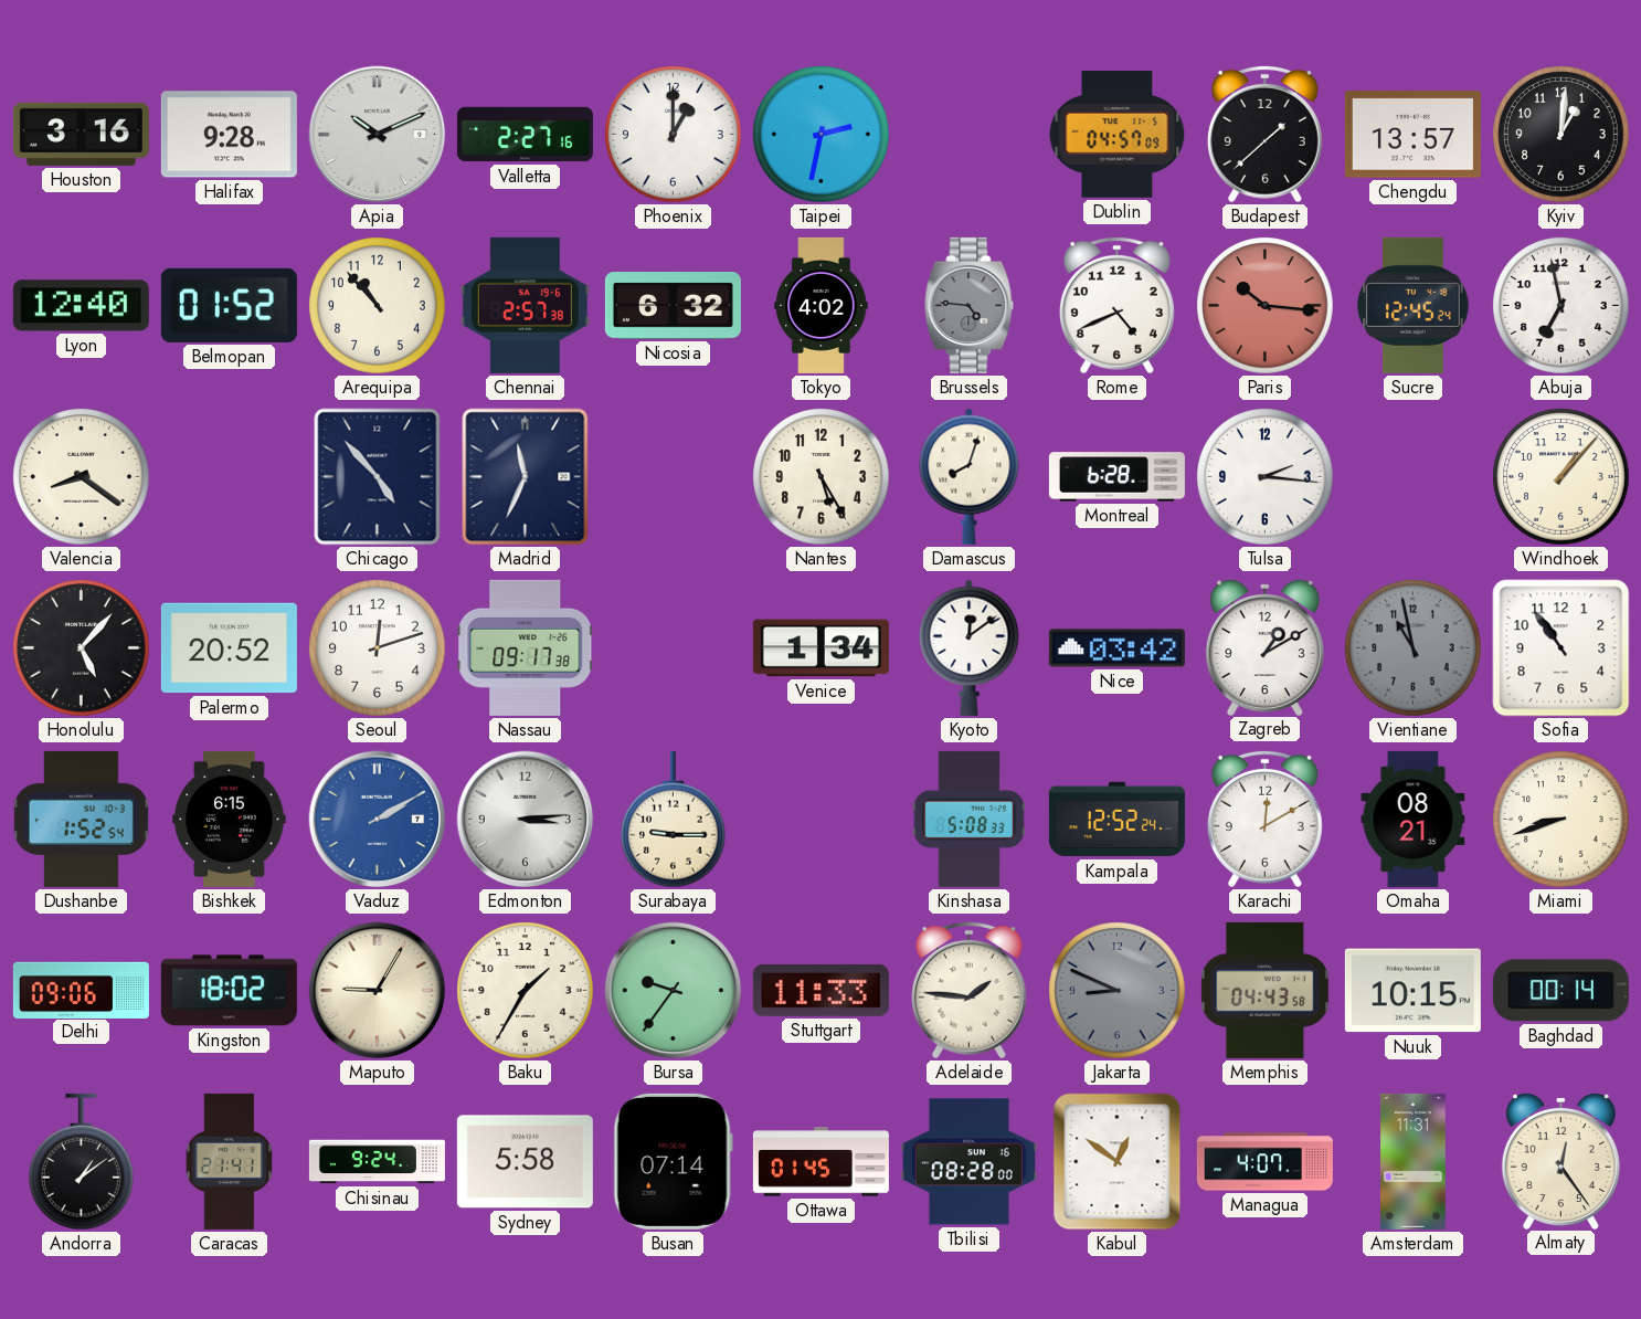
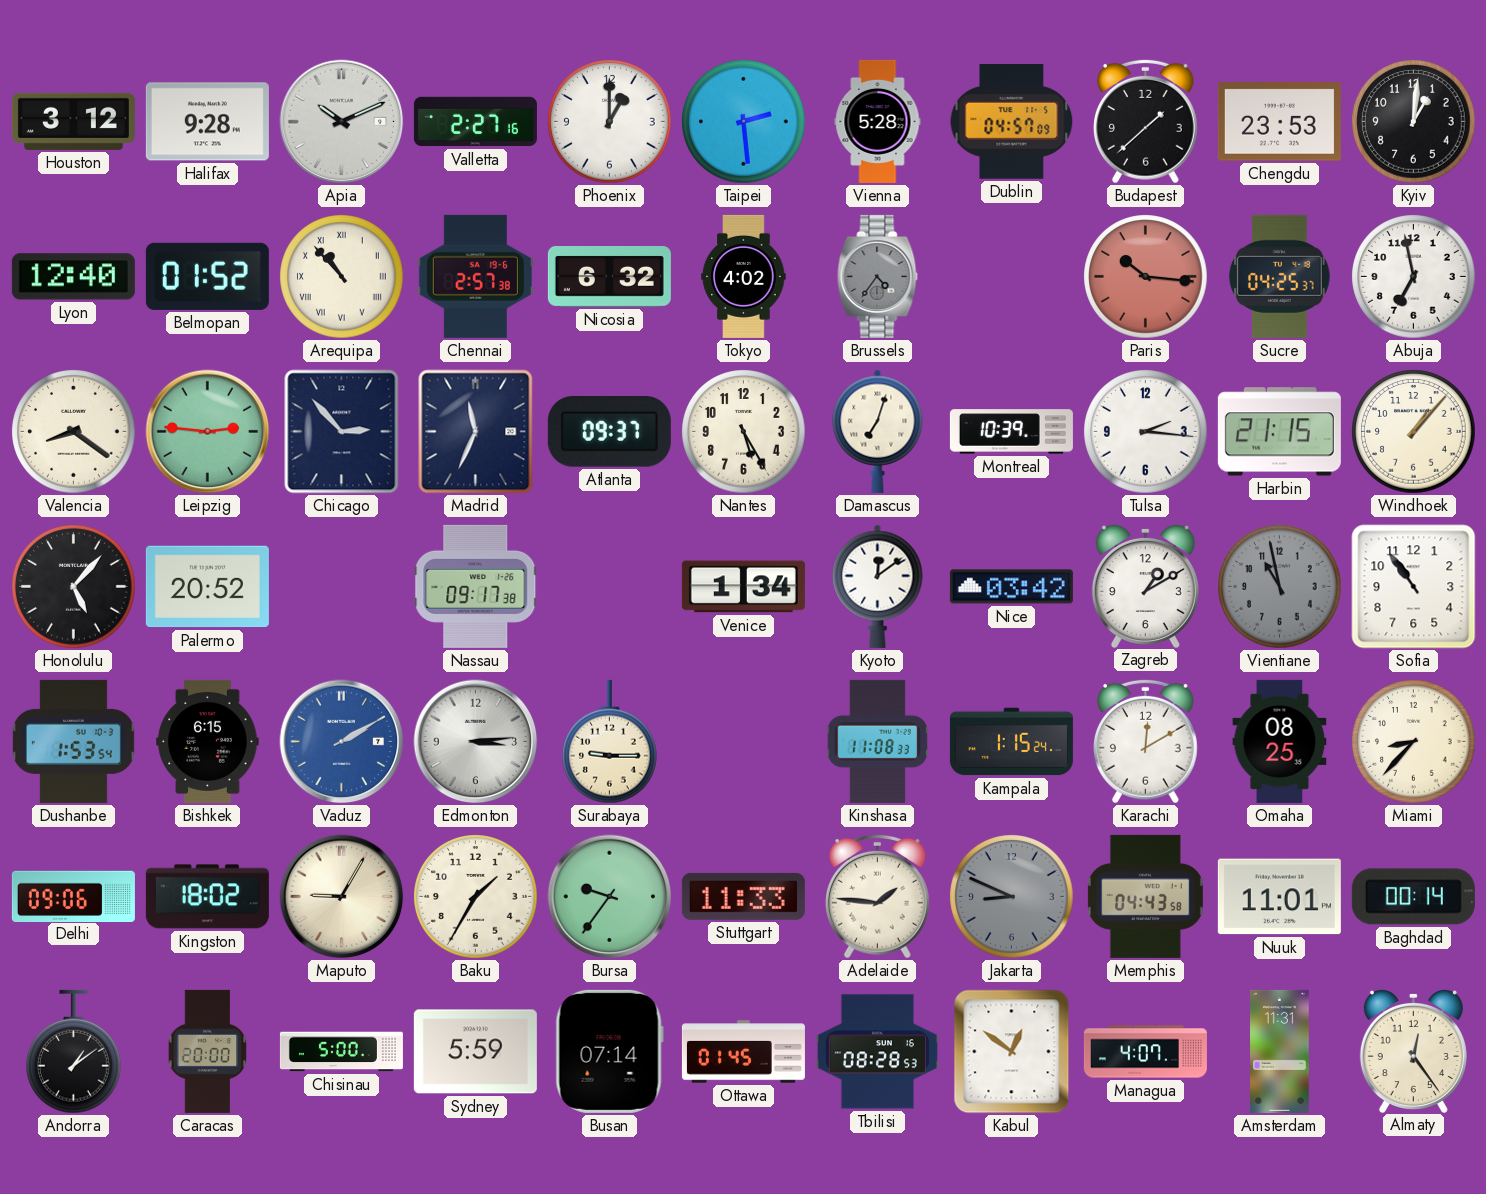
Houston: 3:16 -> 3:12 (73, 121)
Taipei: 2:32 -> 2:29 (744, 122)
Vienna: none -> 5:28 (878, 121)
Chengdu: 13:57 -> 23:53 (1279, 122)
Arequipa numerals: Arabic -> Roman (342, 277)
Brussels: 4:46 -> 4:36 (878, 276)
Rome: 4:41 -> none (1116, 305)
Sucre: 12:45 -> 04:25 (1280, 276)
Leipzig: none -> 2:46 (208, 432)
Chicago: 4:53 -> 2:53 (342, 432)
Atlanta: none -> 09:37 (609, 432)
Damascus: 8:03 -> 7:03 (878, 431)
Montreal: 6:28 -> 10:39 (1011, 432)
Harbin: none -> 21:15 (1279, 432)
Seoul: 12:12 -> none (378, 648)
Dushanbe: 1:52 -> 1:53 (73, 741)
Kinshasa: 5:08 -> 11:08 (877, 741)
Kampala: 12:52 -> 1:15 (1011, 742)
Omaha: 08:21 -> 08:25 (1280, 741)
Miami: 8:42 -> 8:37 (1414, 742)
Nuuk: 10:15 -> 11:01 (1279, 897)
Caracas: 21:41 -> 20:00 (208, 1051)
Chisinau: 9:24 -> 5:00 (341, 1052)
Sydney: 5:58 -> 5:59 (475, 1052)
Tbilisi: 08:28:00 -> 08:28:53 (877, 1052)
